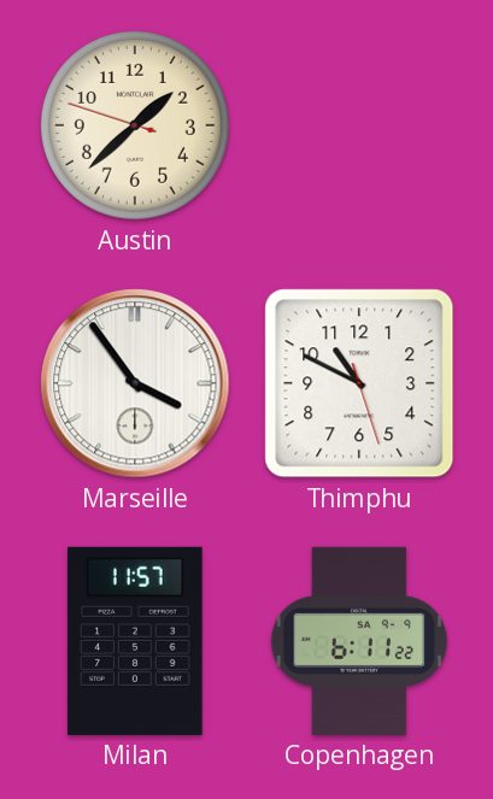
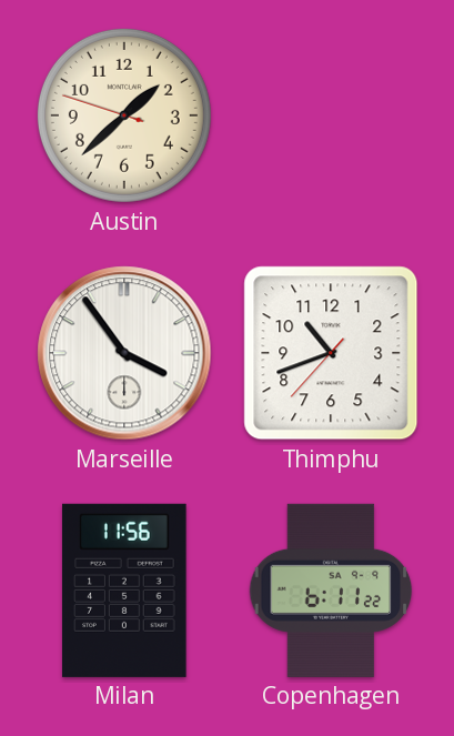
Thimphu: 10:49 -> 10:41 (331, 353)
Milan: 11:57 -> 11:56 (124, 591)
